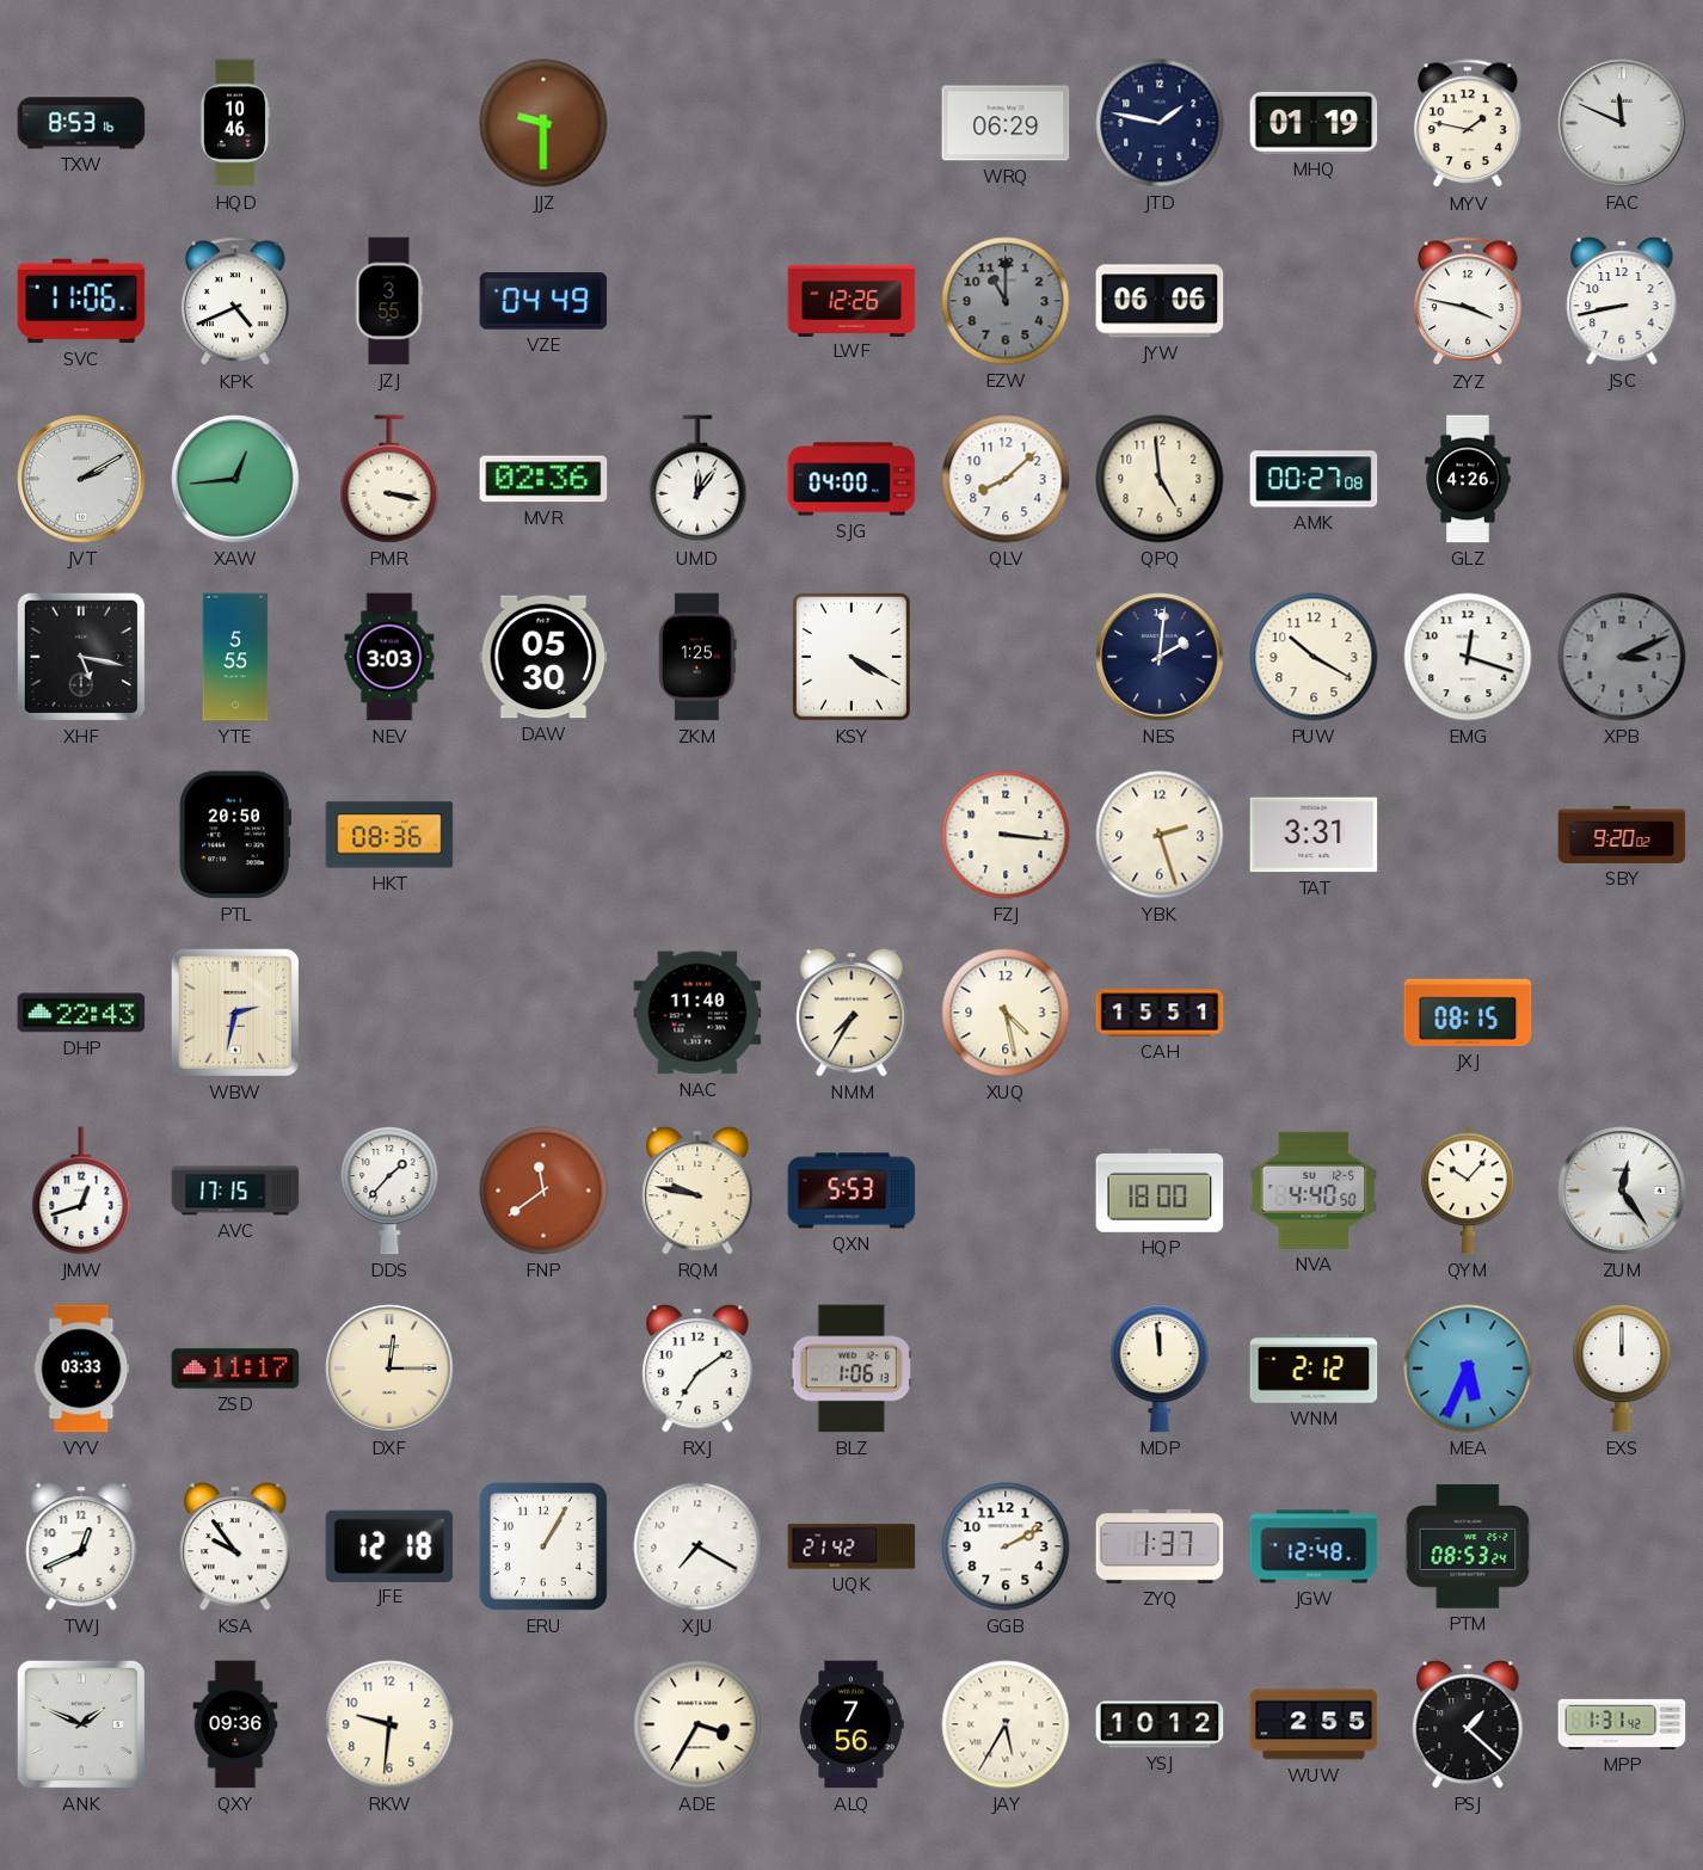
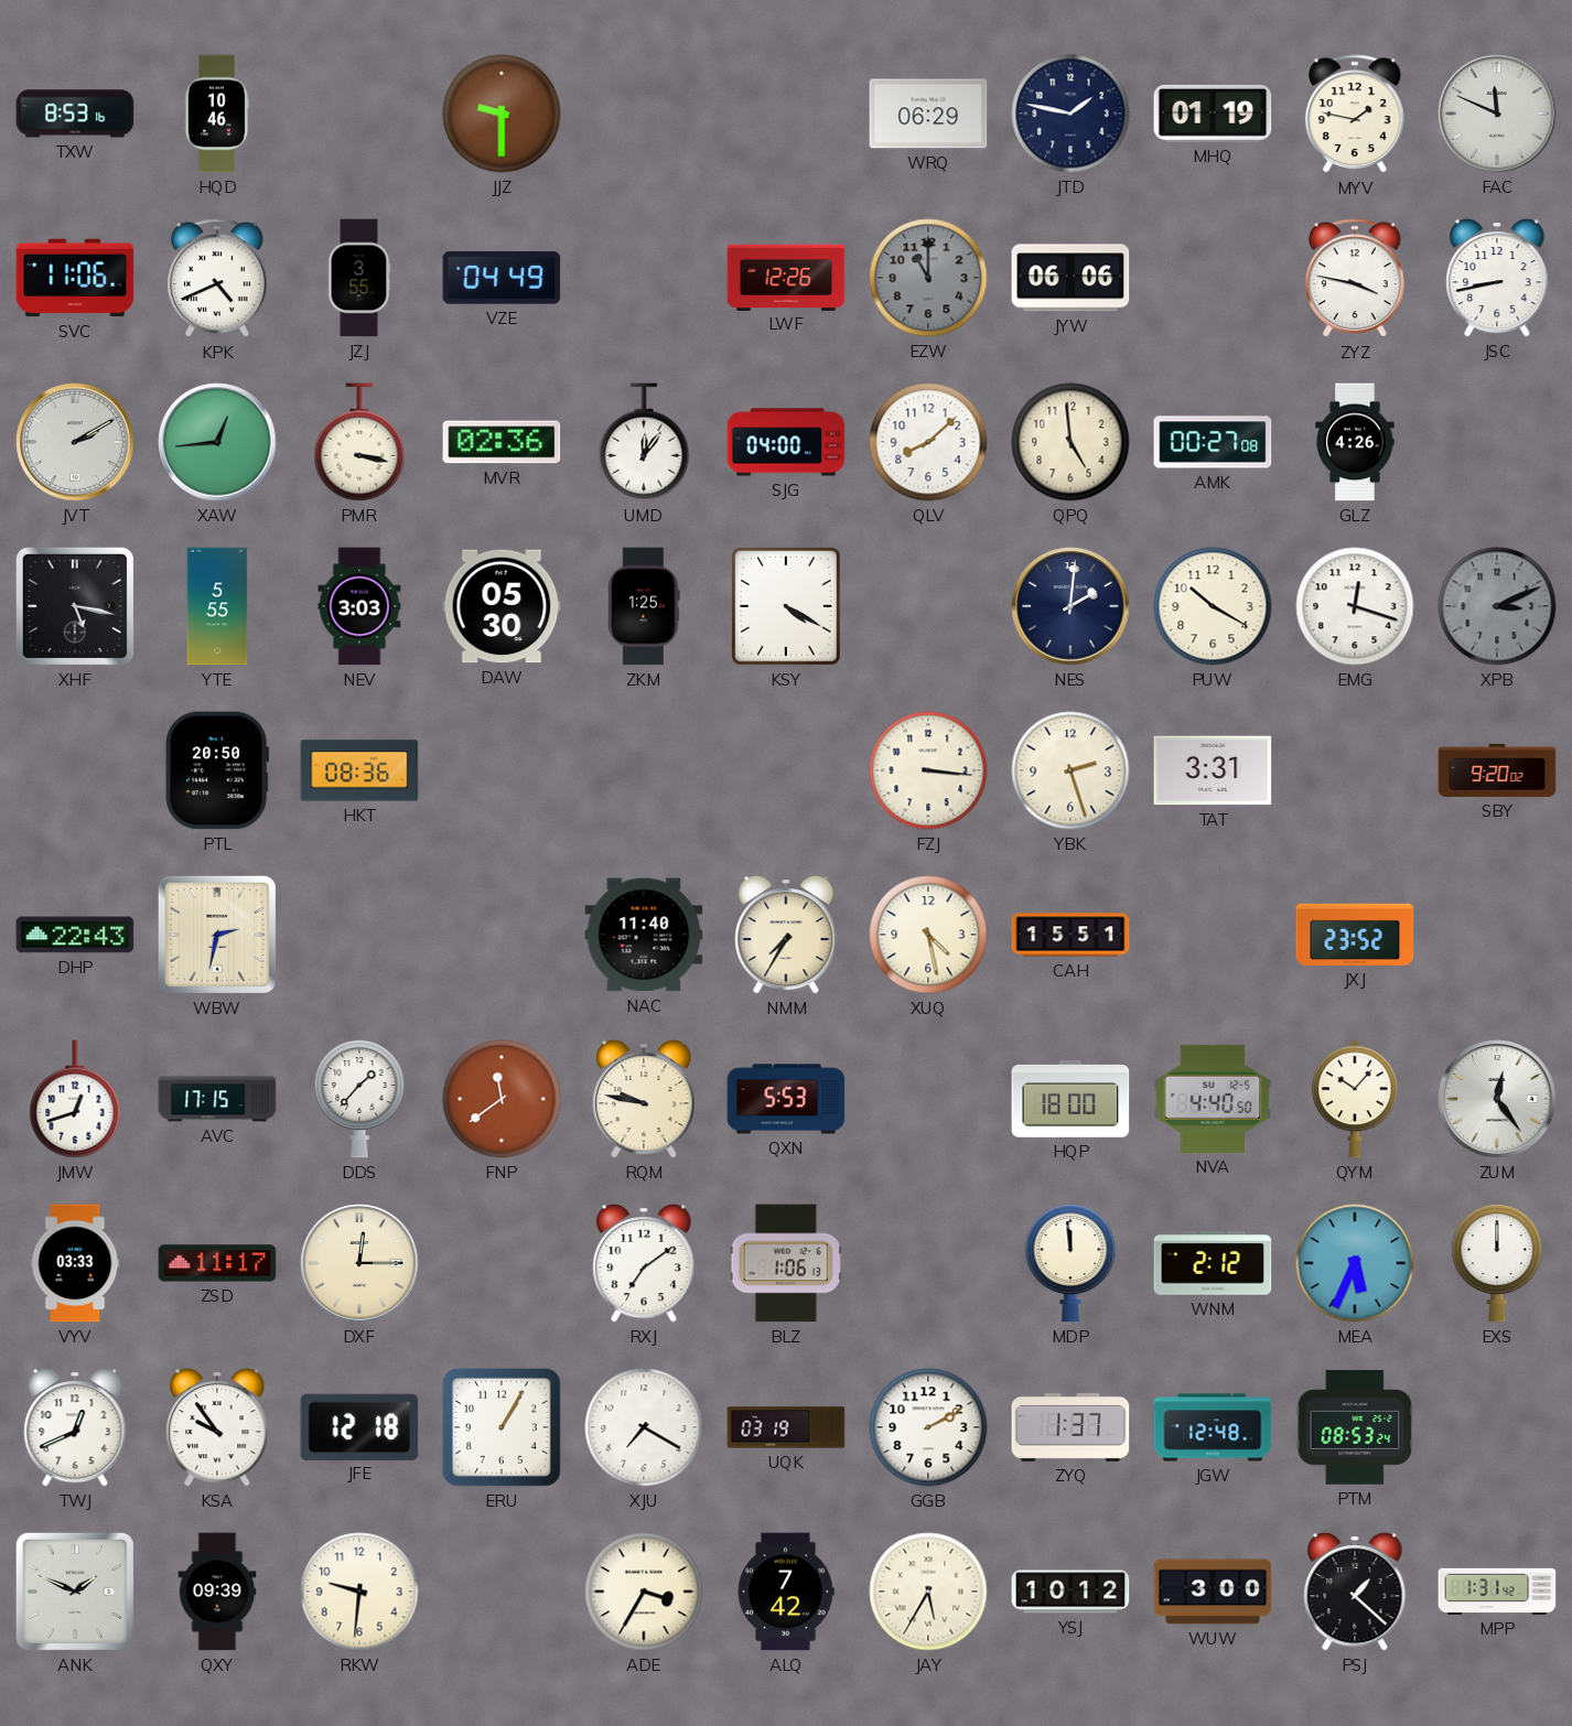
JXJ: 08:15 -> 23:52 (1355, 935)
UQK: 21:42 -> 03:19 (786, 1427)
QXY: 09:36 -> 09:39 (217, 1592)
ALQ: 7:56 -> 7:42 (786, 1592)
WUW: 2:55 -> 3:00 (1213, 1592)
